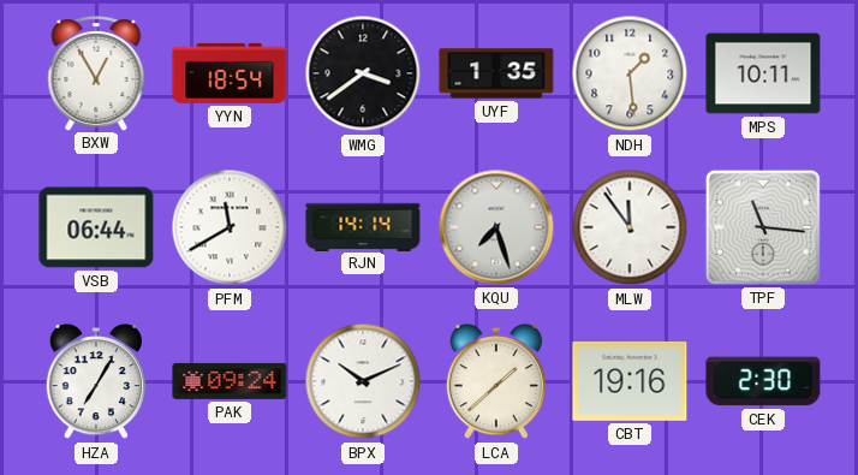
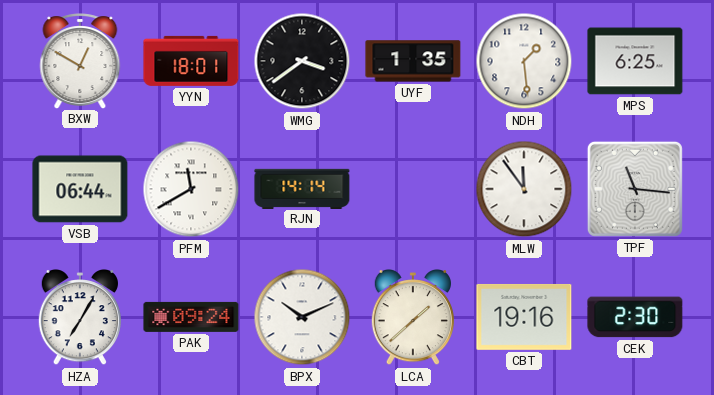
BXW: 12:55 -> 12:50 (80, 61)
YYN: 18:54 -> 18:01 (191, 61)
MPS: 10:11 -> 6:25 (635, 61)
KQU: 7:27 -> none (496, 227)
